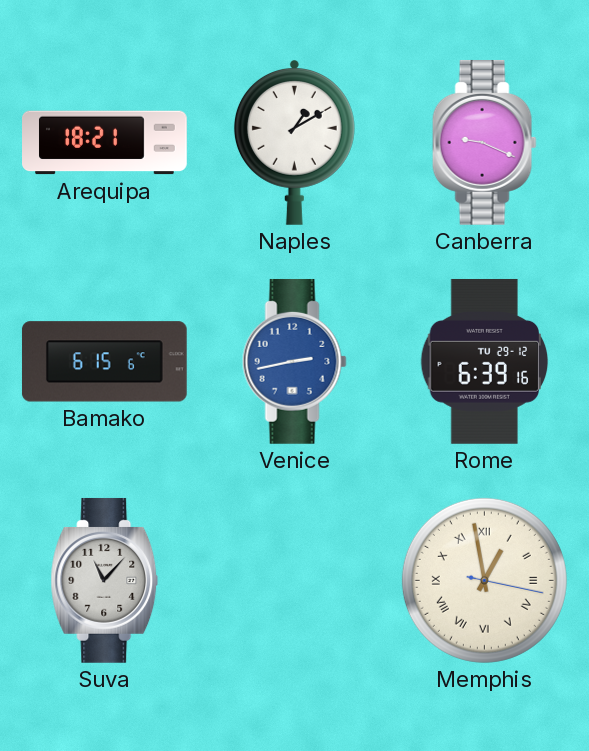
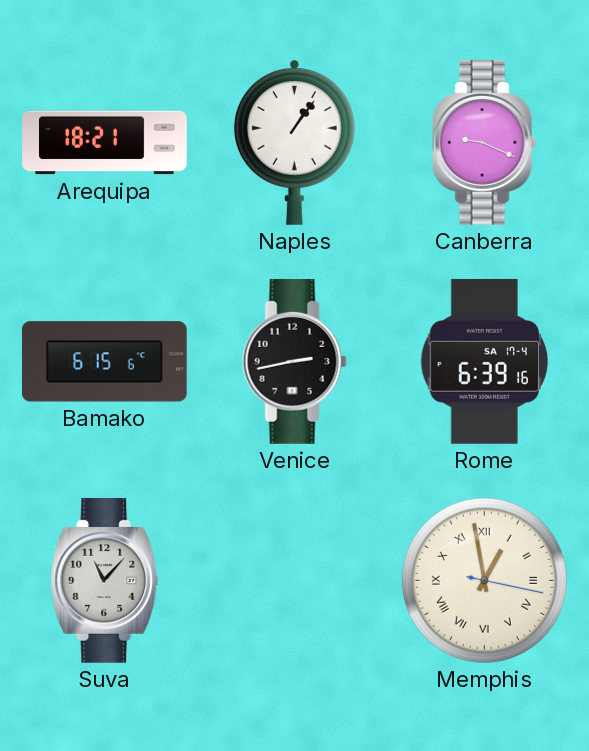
Naples: 1:10 -> 1:06 (294, 142)
Venice dial: blue -> black (294, 361)
Rome date: TU 29-12 -> SA 17-4 (485, 361)
